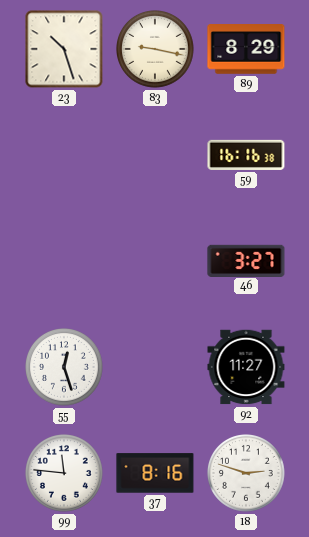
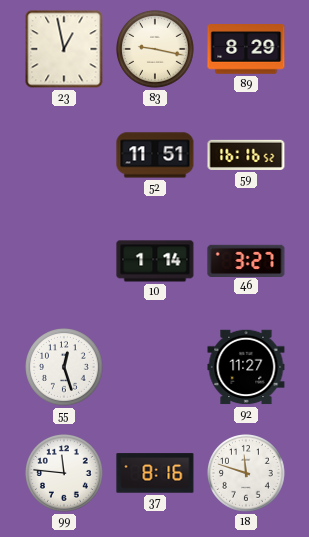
23: 10:27 -> 12:58 (64, 49)
52: none -> 11:51 (155, 155)
59: 16:16:38 -> 16:16:52 (246, 155)
10: none -> 1:14 (155, 261)
18: 2:48 -> 11:48 (247, 474)
